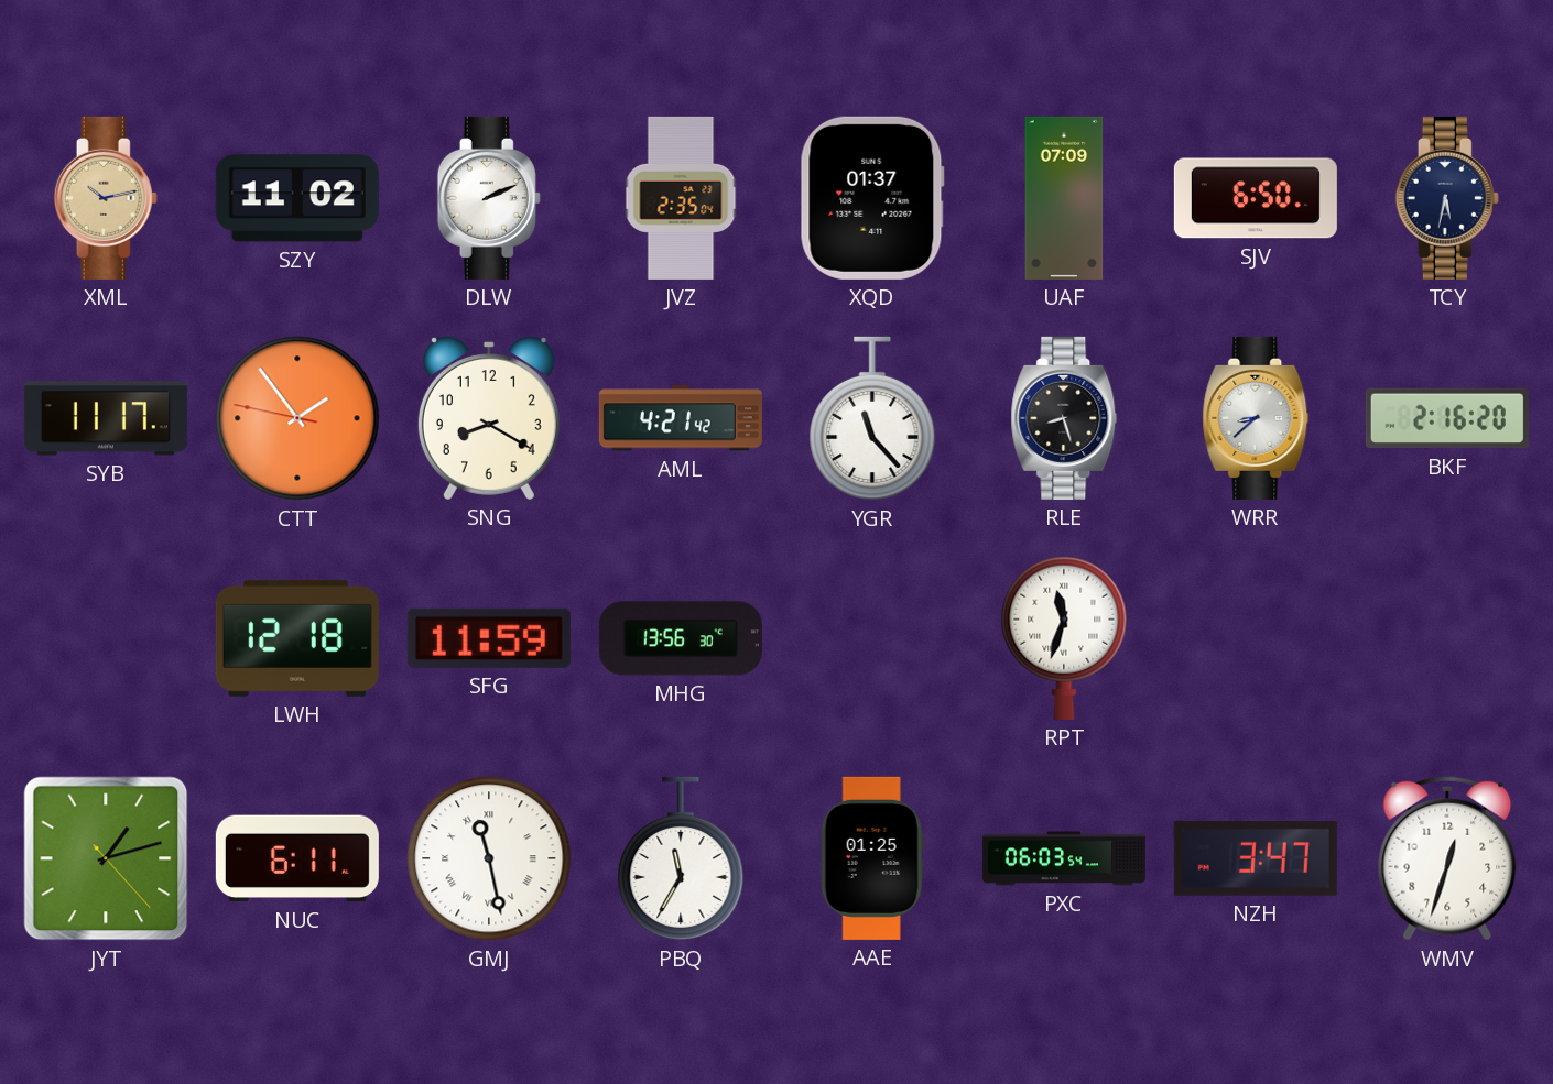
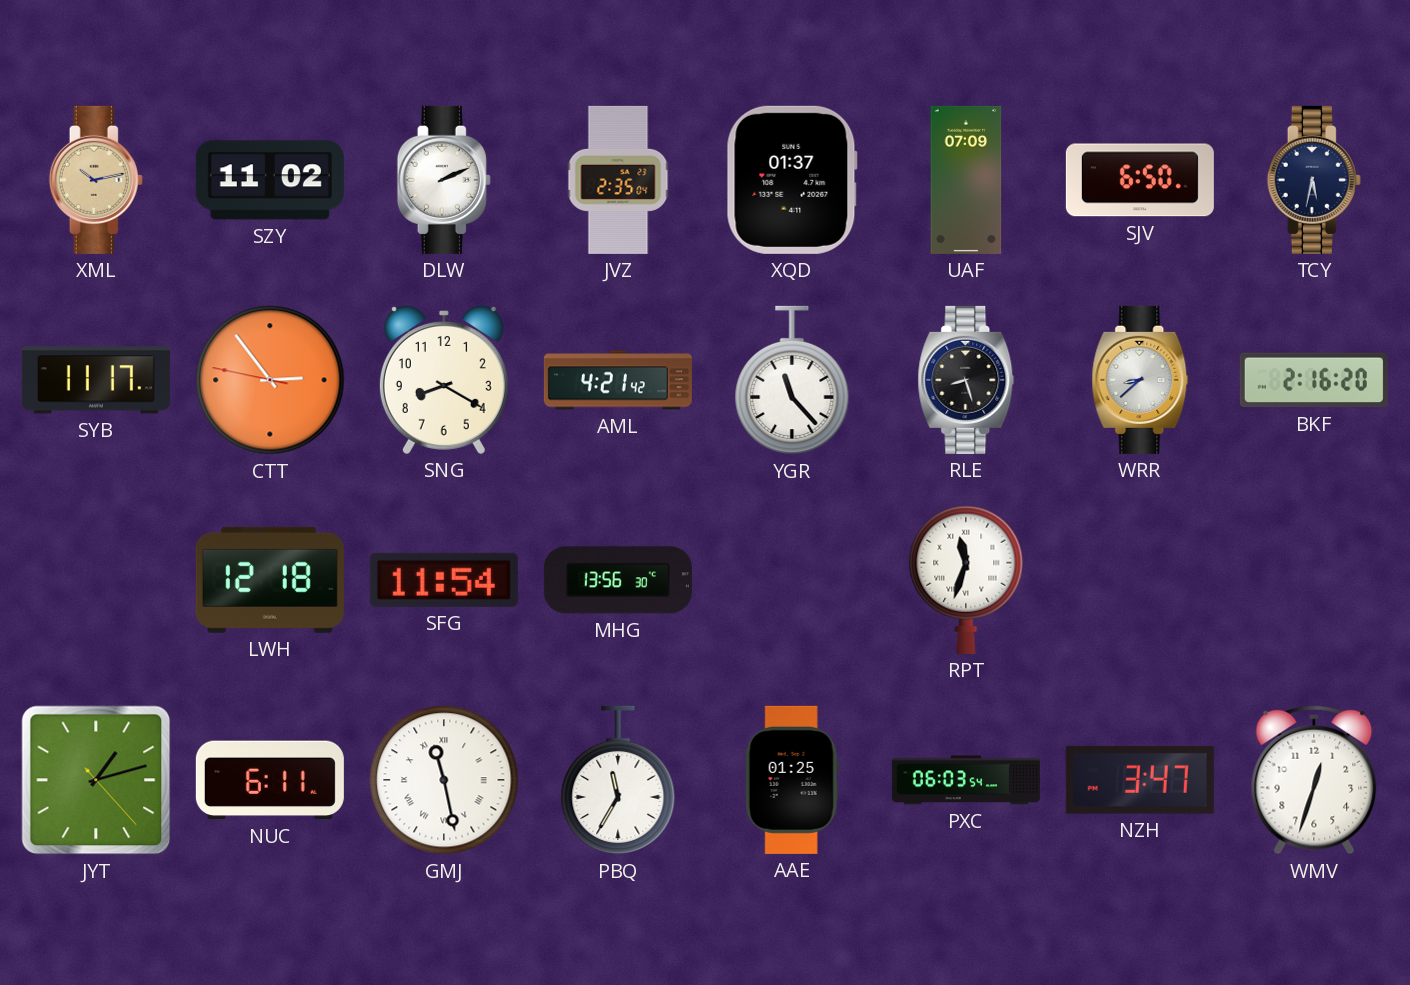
CTT: 1:53 -> 2:53 (270, 380)
SFG: 11:59 -> 11:54 (444, 580)
